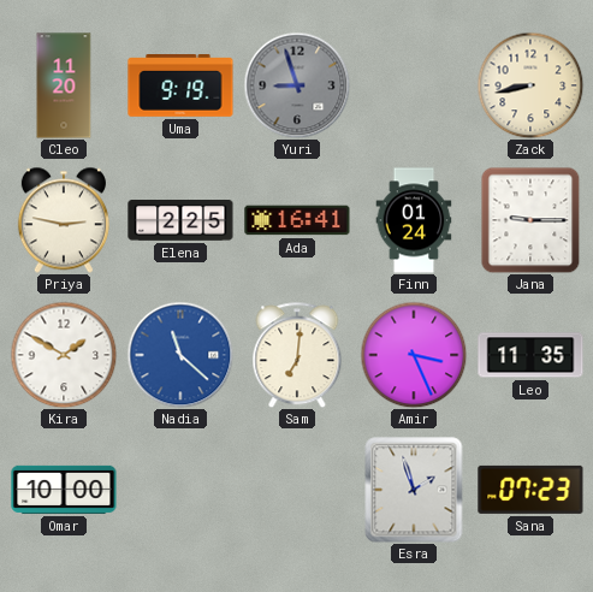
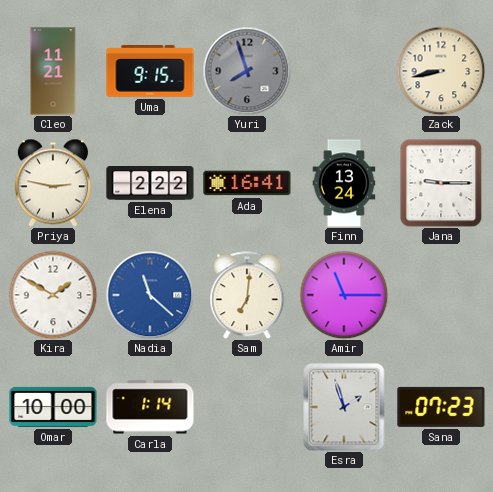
Cleo: 11:20 -> 11:21 (53, 71)
Uma: 9:19 -> 9:15 (150, 72)
Yuri: 8:57 -> 7:57 (247, 71)
Elena: 2:25 -> 2:22 (150, 183)
Finn: 01:24 -> 13:24 (344, 183)
Amir: 3:26 -> 11:15 (344, 295)
Leo: 11:35 -> none (530, 355)
Carla: none -> 1:14 (150, 407)
